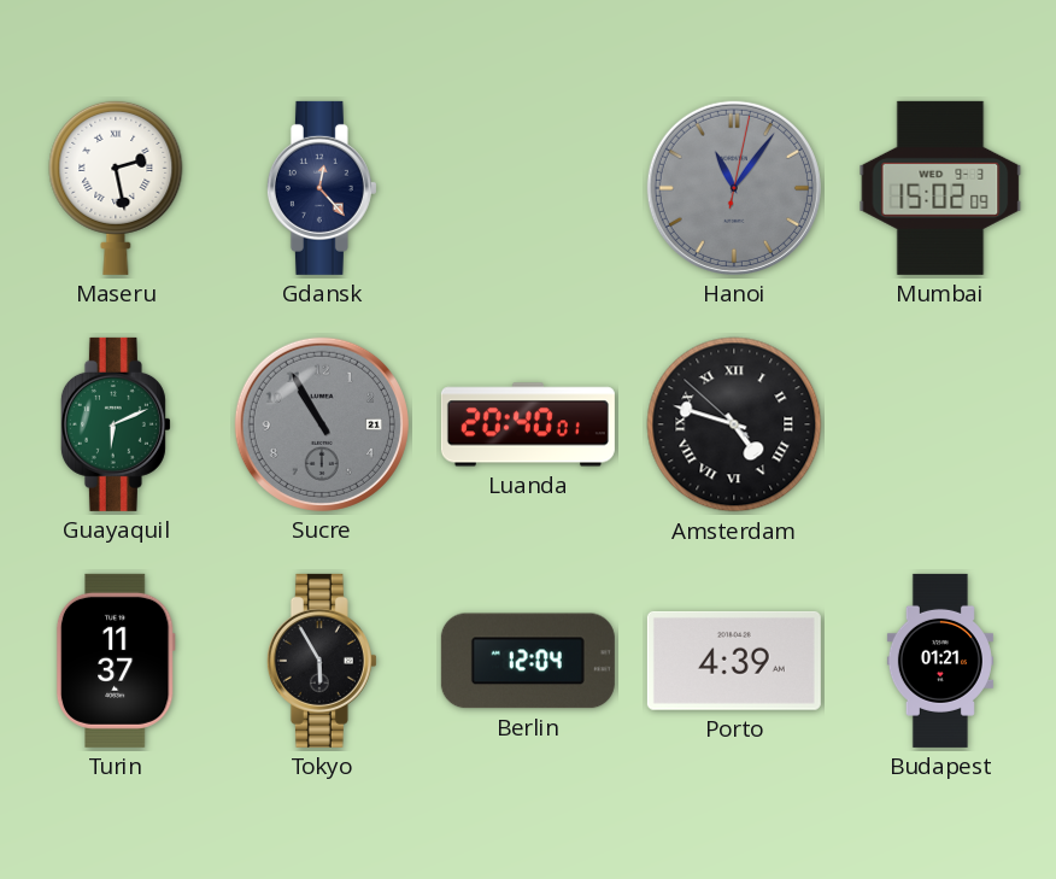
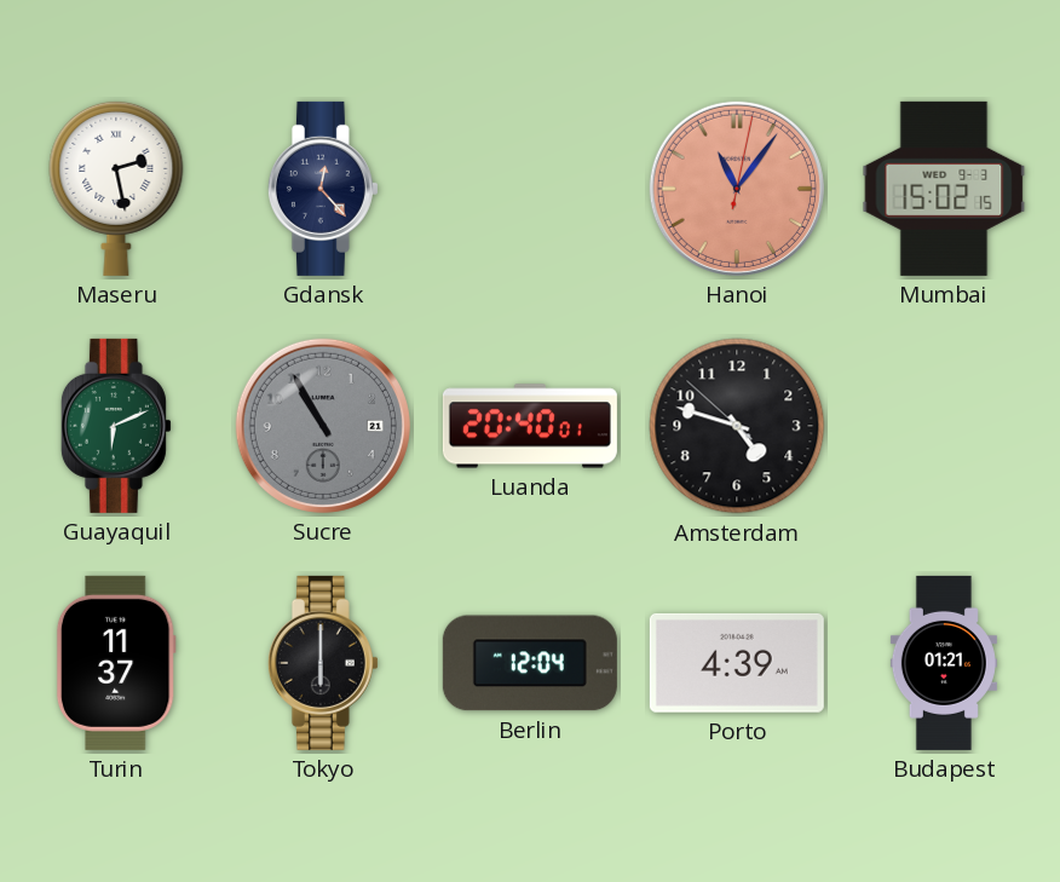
Hanoi dial: grey -> salmon (737, 189)
Mumbai: 15:02:09 -> 15:02:15 (944, 189)
Amsterdam numerals: Roman -> Arabic (737, 426)
Tokyo: 5:55 -> 6:00 (323, 663)
